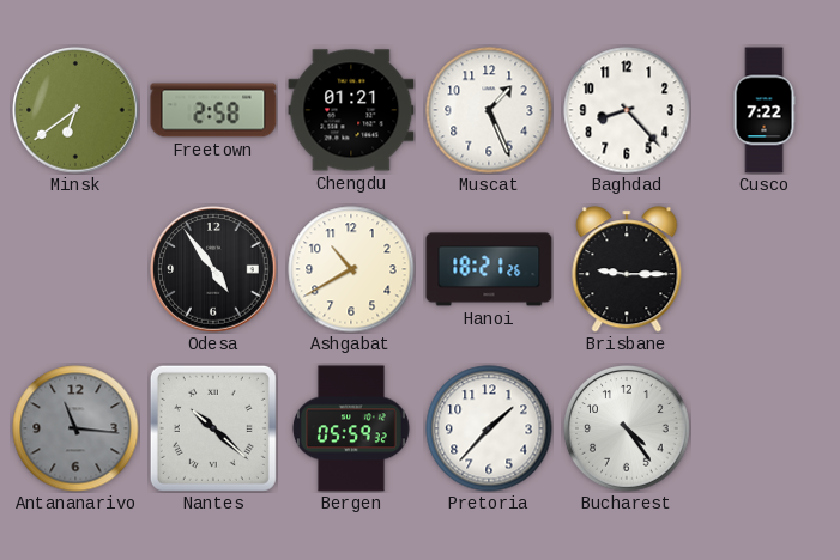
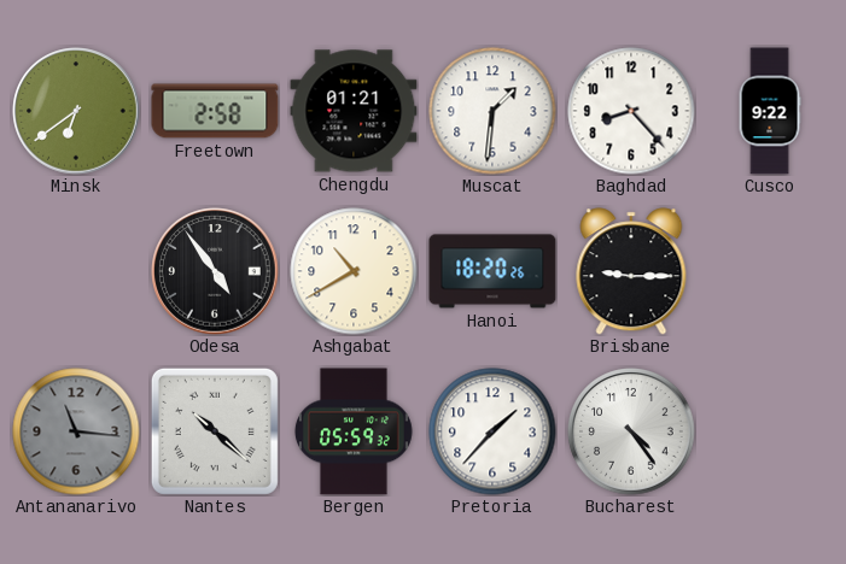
Muscat: 1:26 -> 1:31 (492, 111)
Cusco: 7:22 -> 9:22 (770, 111)
Hanoi: 18:21 -> 18:20 (492, 271)
